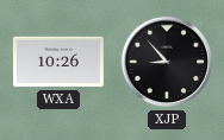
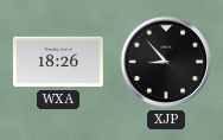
WXA: 10:26 -> 18:26 (58, 62)
